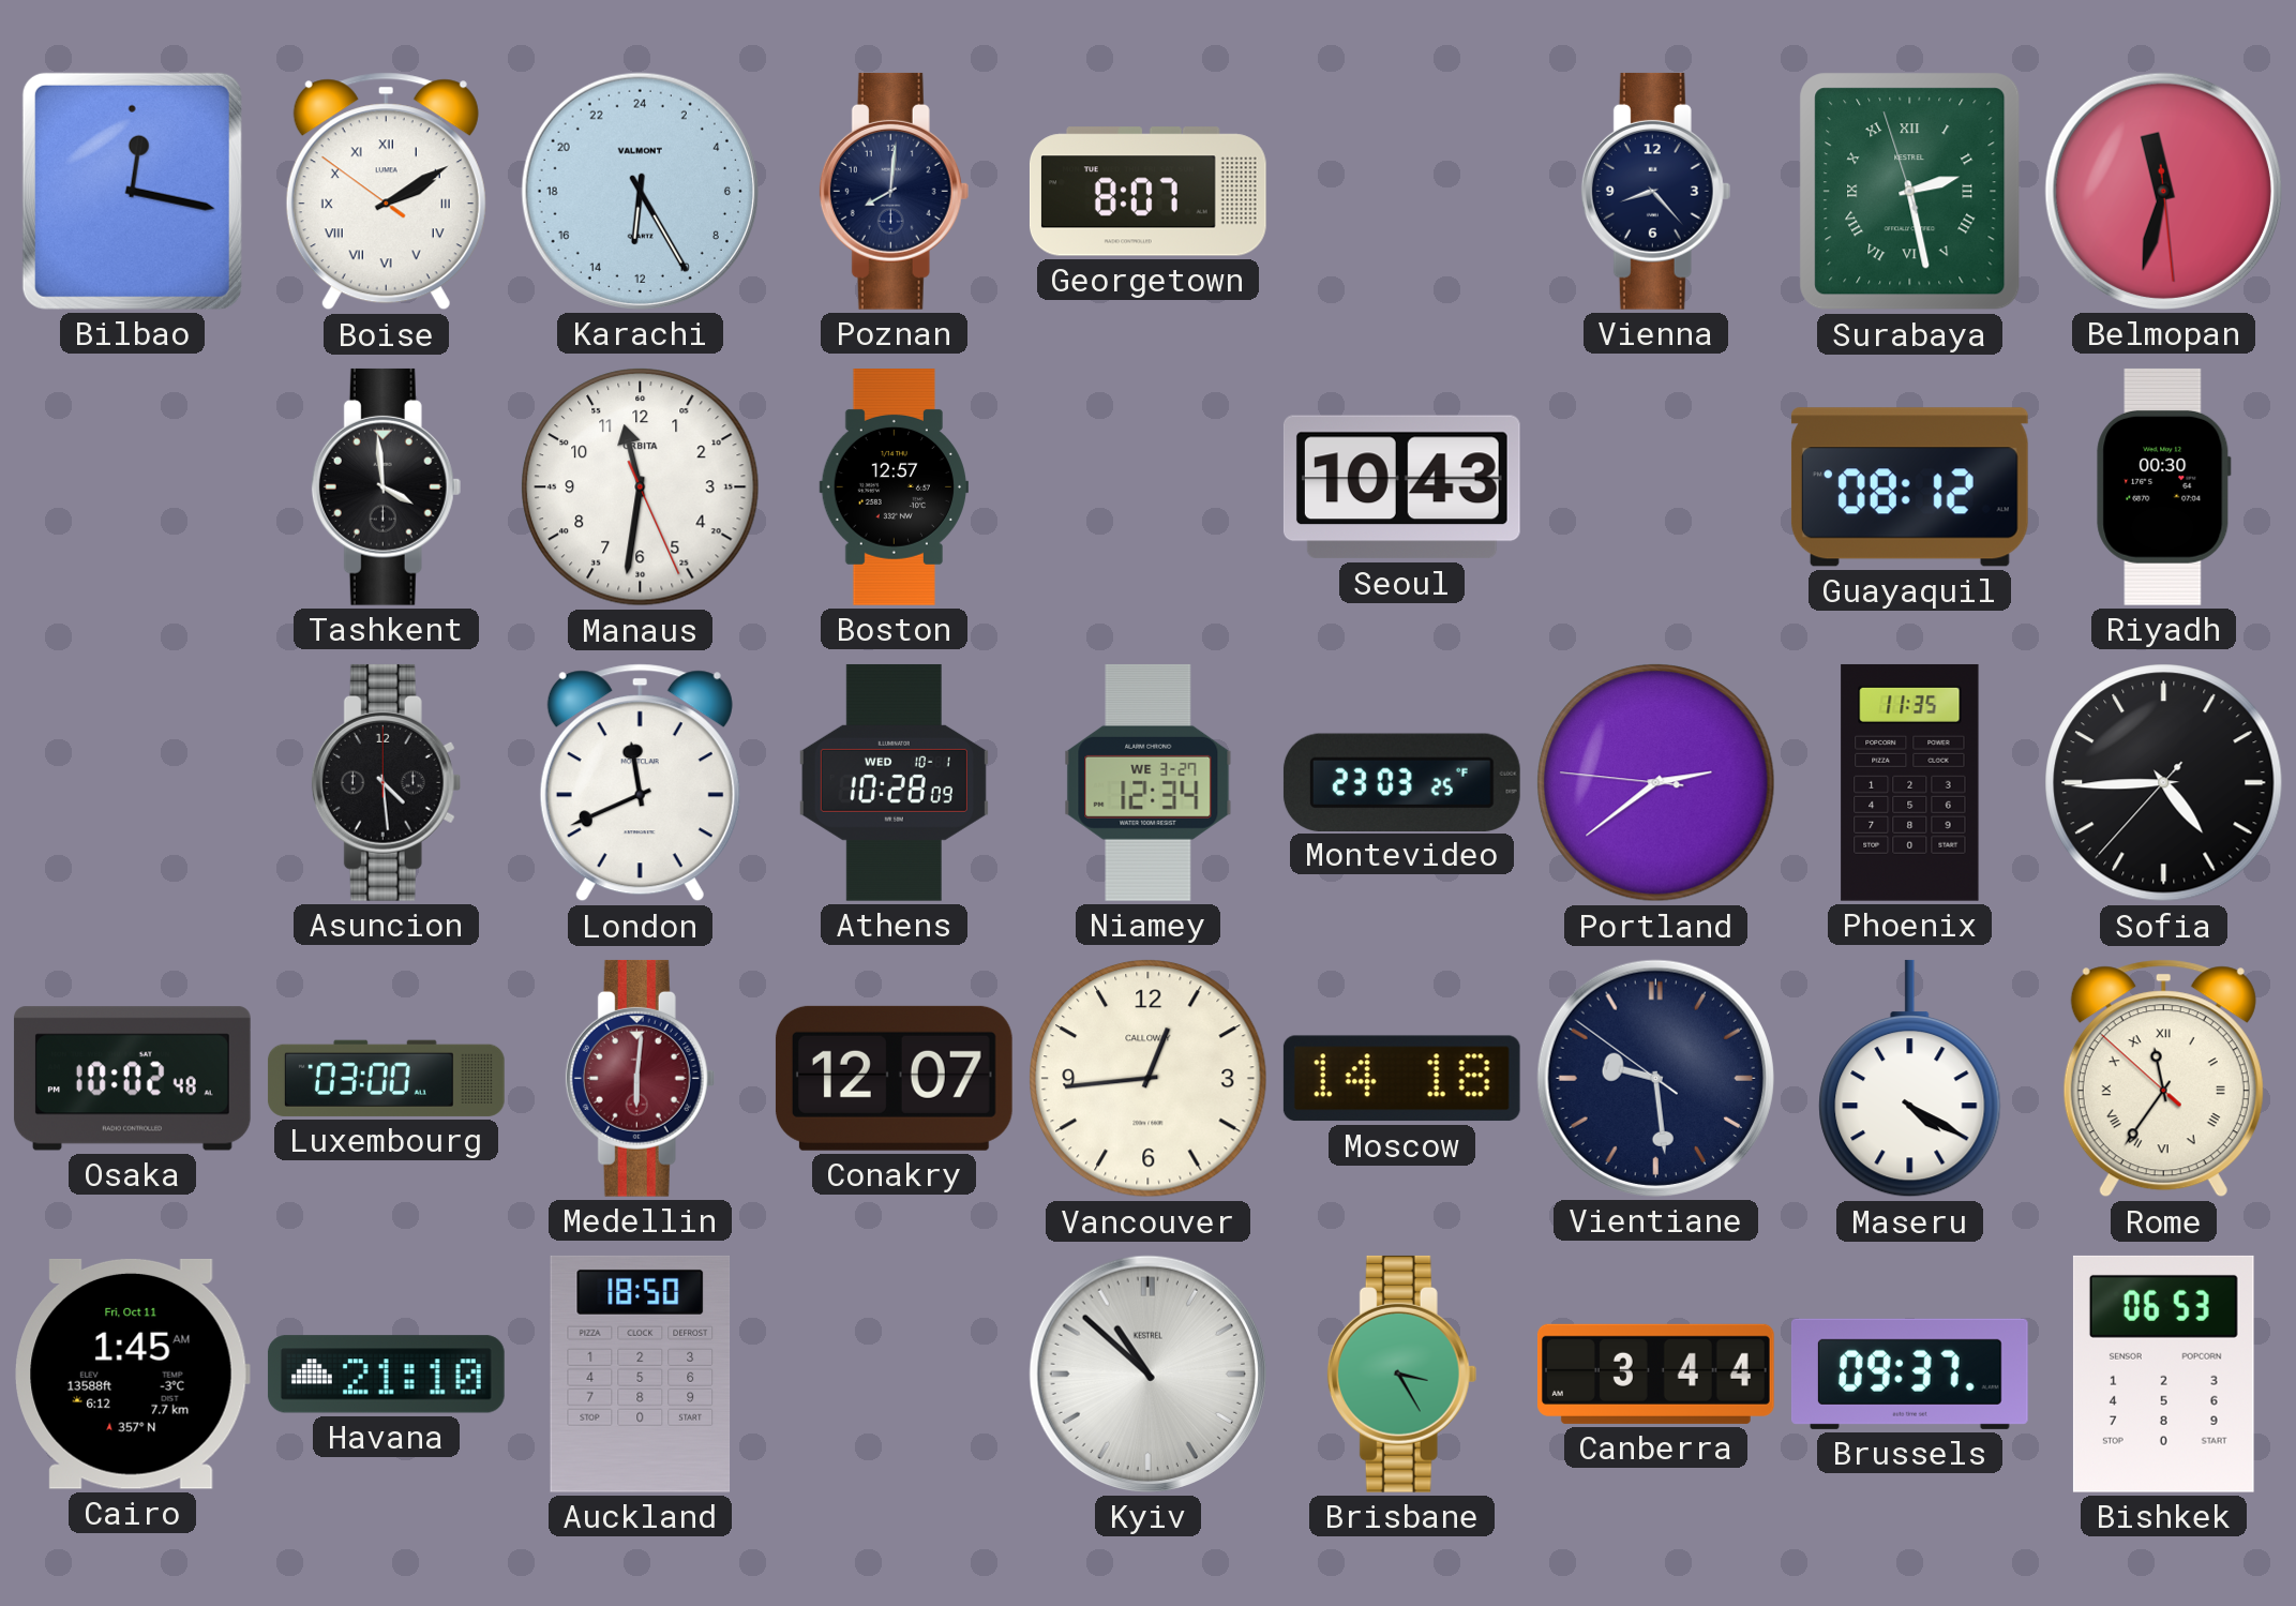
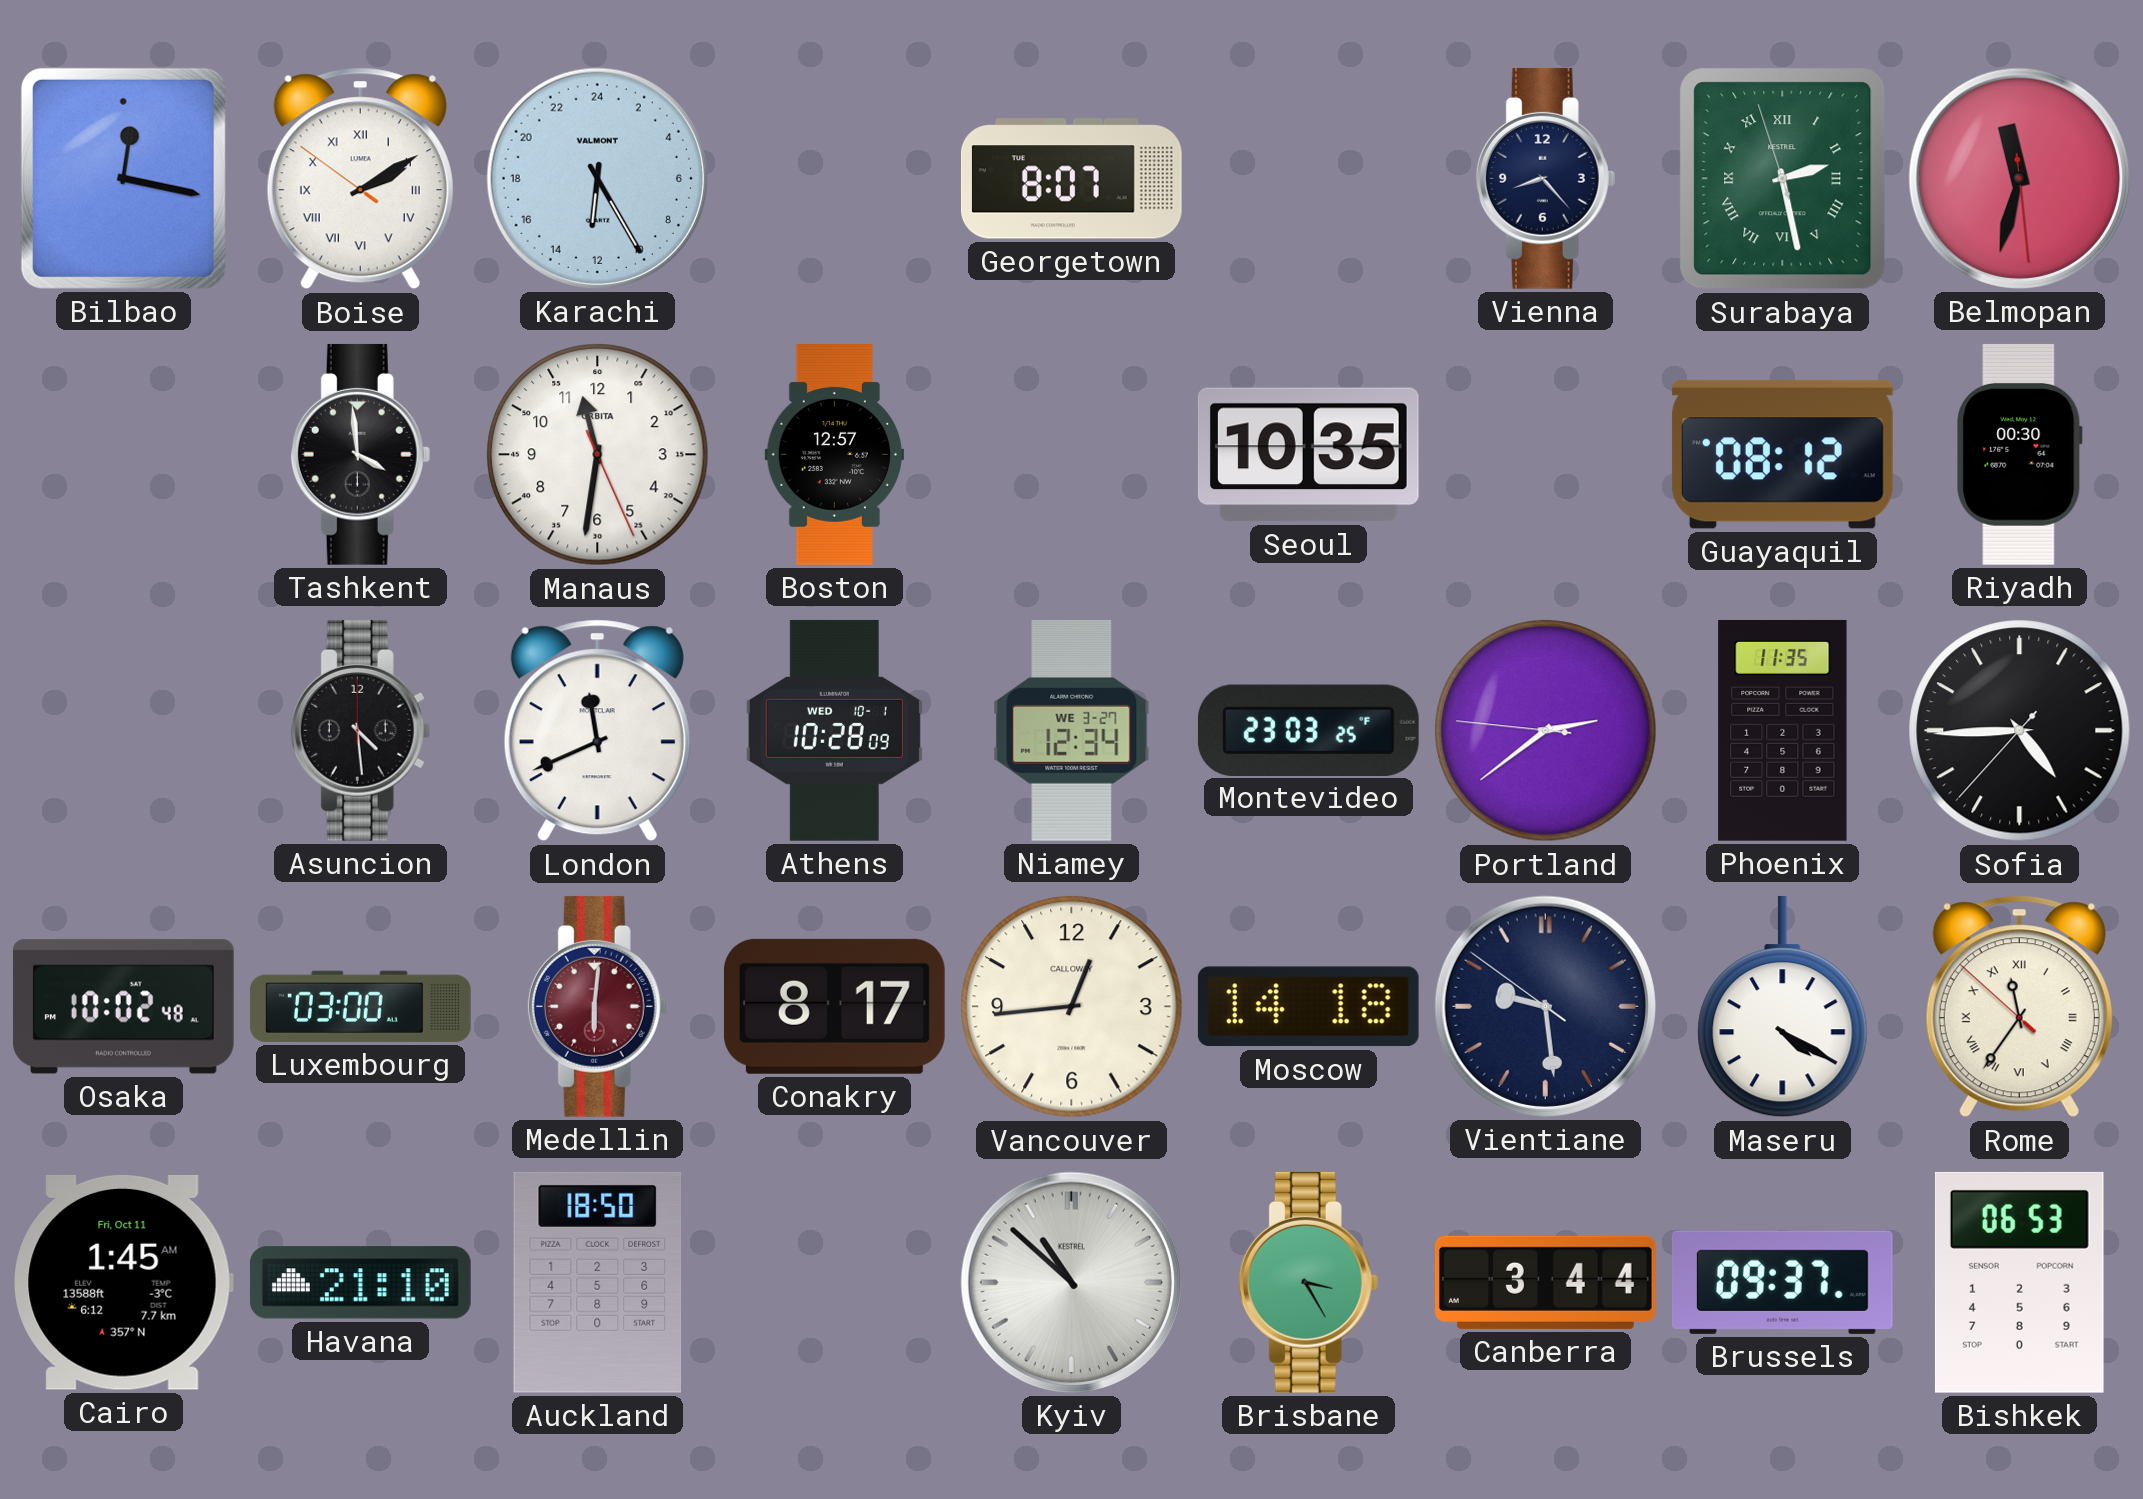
Poznan: 8:01 -> none (895, 191)
Seoul: 10:43 -> 10:35 (1308, 455)
Conakry: 12:07 -> 8:17 (834, 1006)
